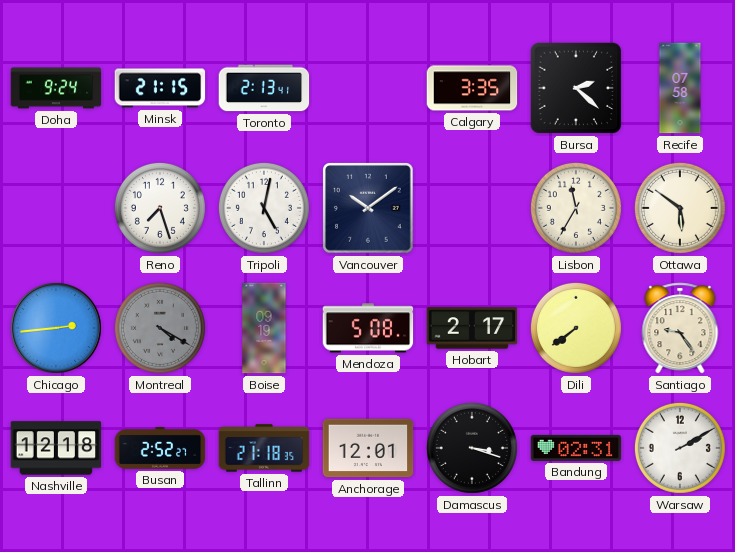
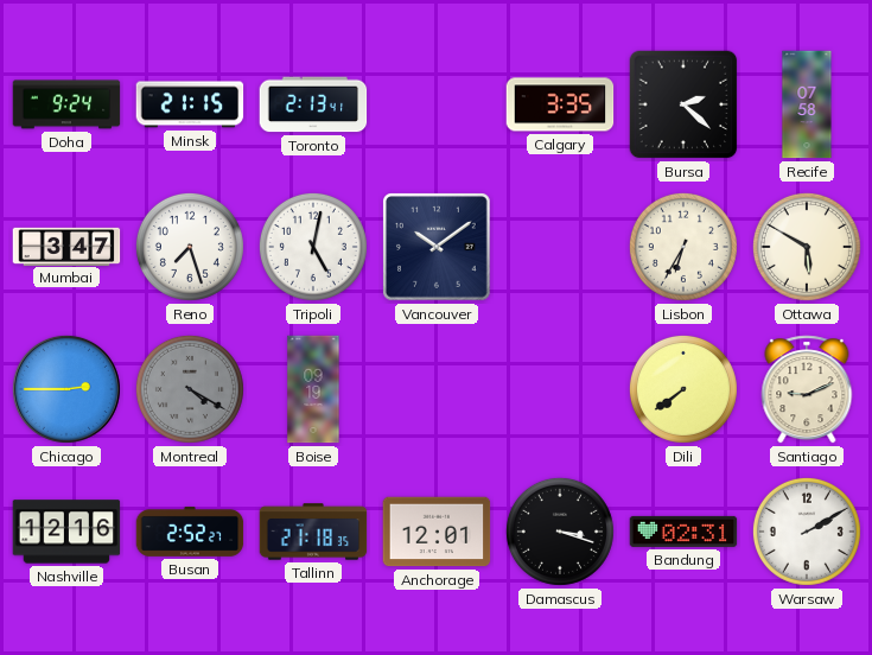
Mumbai: none -> 3:47 (66, 246)
Lisbon: 11:35 -> 6:35 (683, 247)
Ottawa: 5:51 -> 5:50 (807, 247)
Chicago: 2:44 -> 2:45 (66, 389)
Mendoza: 5:08 -> none (368, 328)
Hobart: 2:17 -> none (472, 328)
Santiago: 9:24 -> 9:11 (807, 389)
Nashville: 12:18 -> 12:16 (66, 532)
